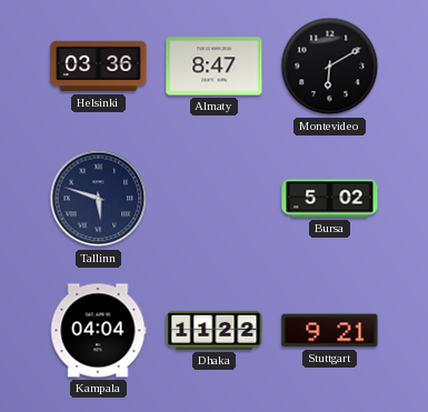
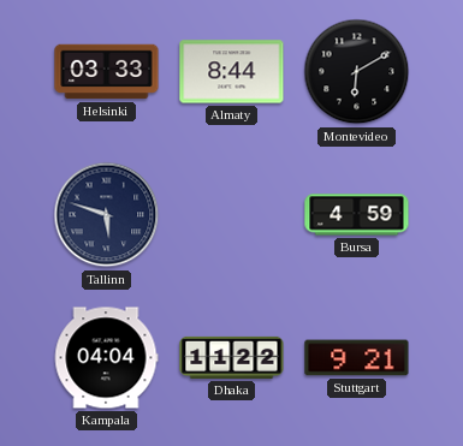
Helsinki: 03:36 -> 03:33 (107, 72)
Almaty: 8:47 -> 8:44 (232, 72)
Bursa: 5:02 -> 4:59 (357, 215)
